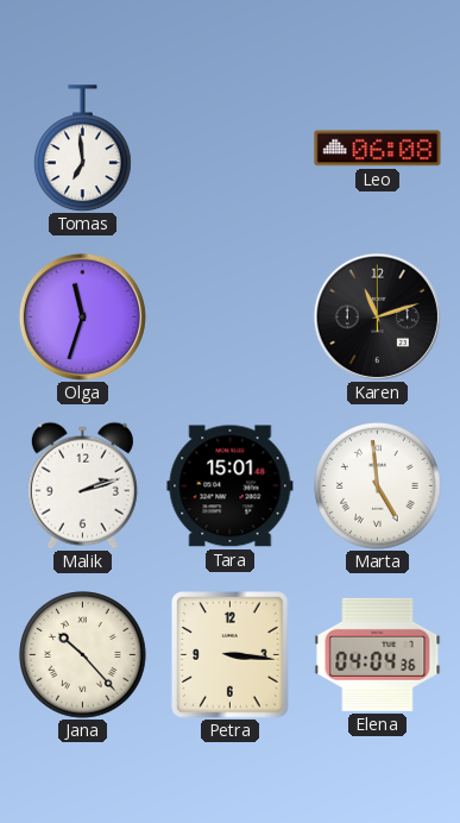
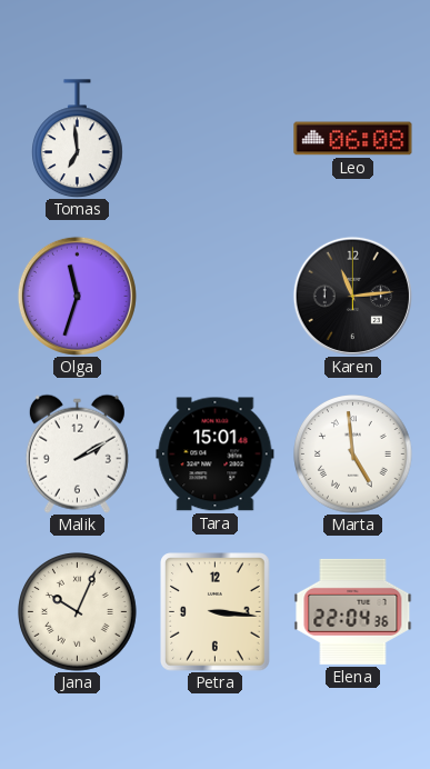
Karen: 11:12 -> 11:14 (352, 296)
Malik: 2:12 -> 2:10 (77, 453)
Jana: 10:23 -> 10:04 (78, 612)
Elena: 04:04 -> 22:04 (353, 611)
